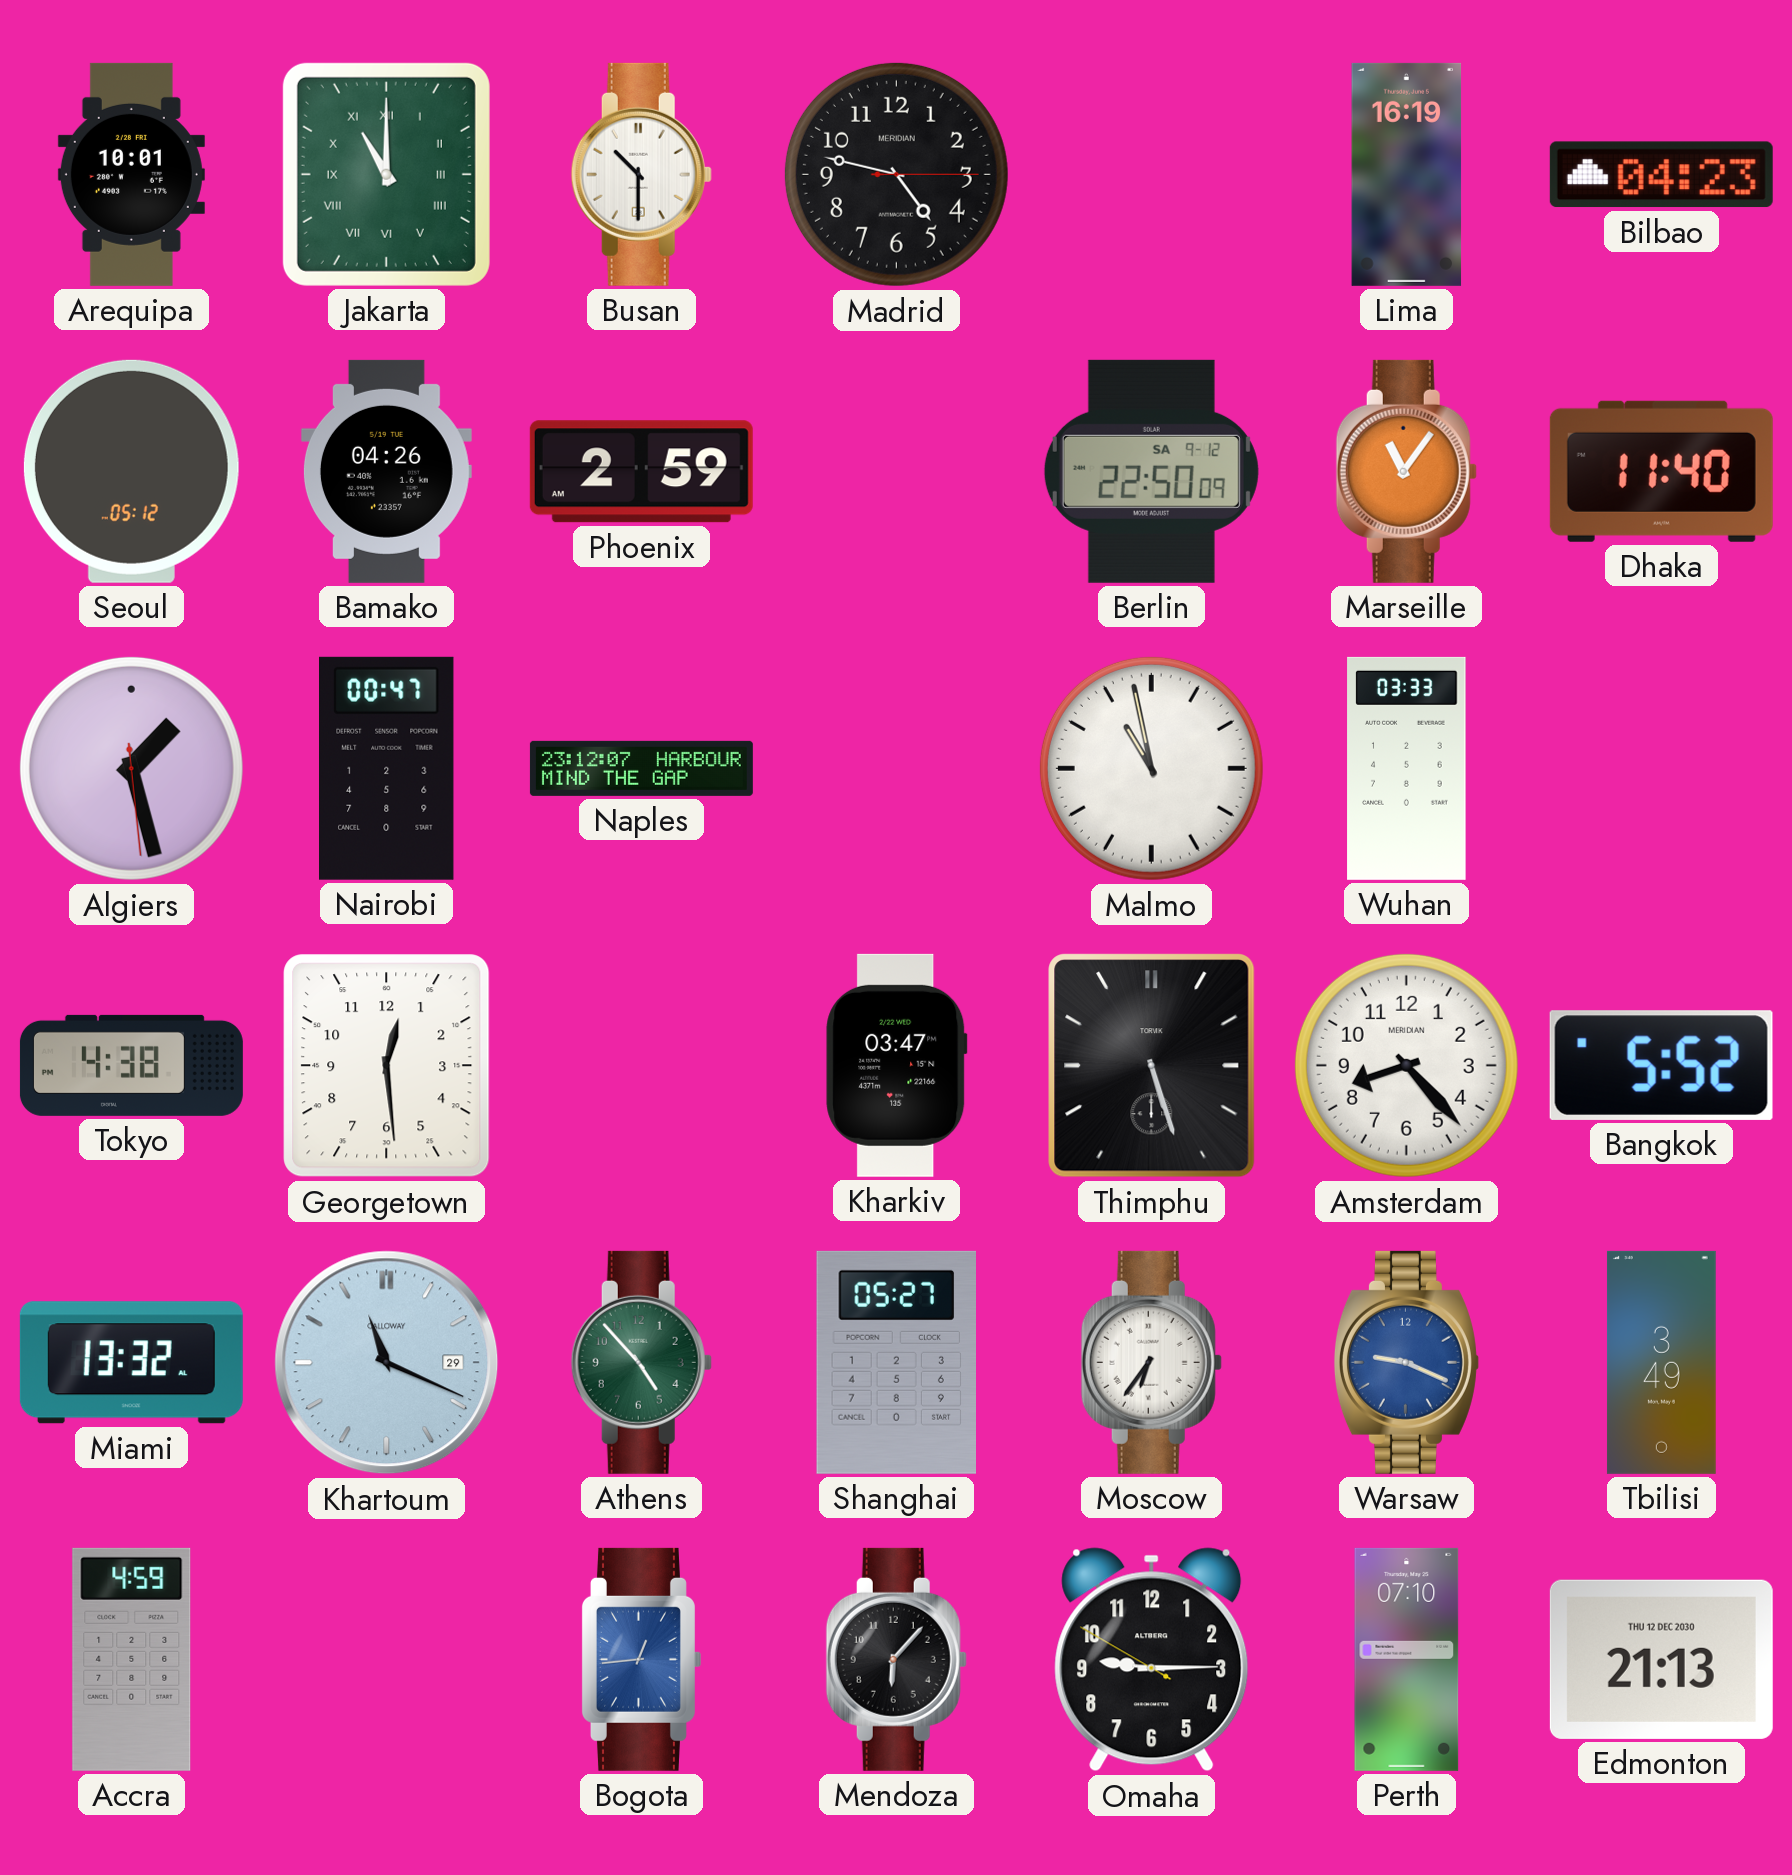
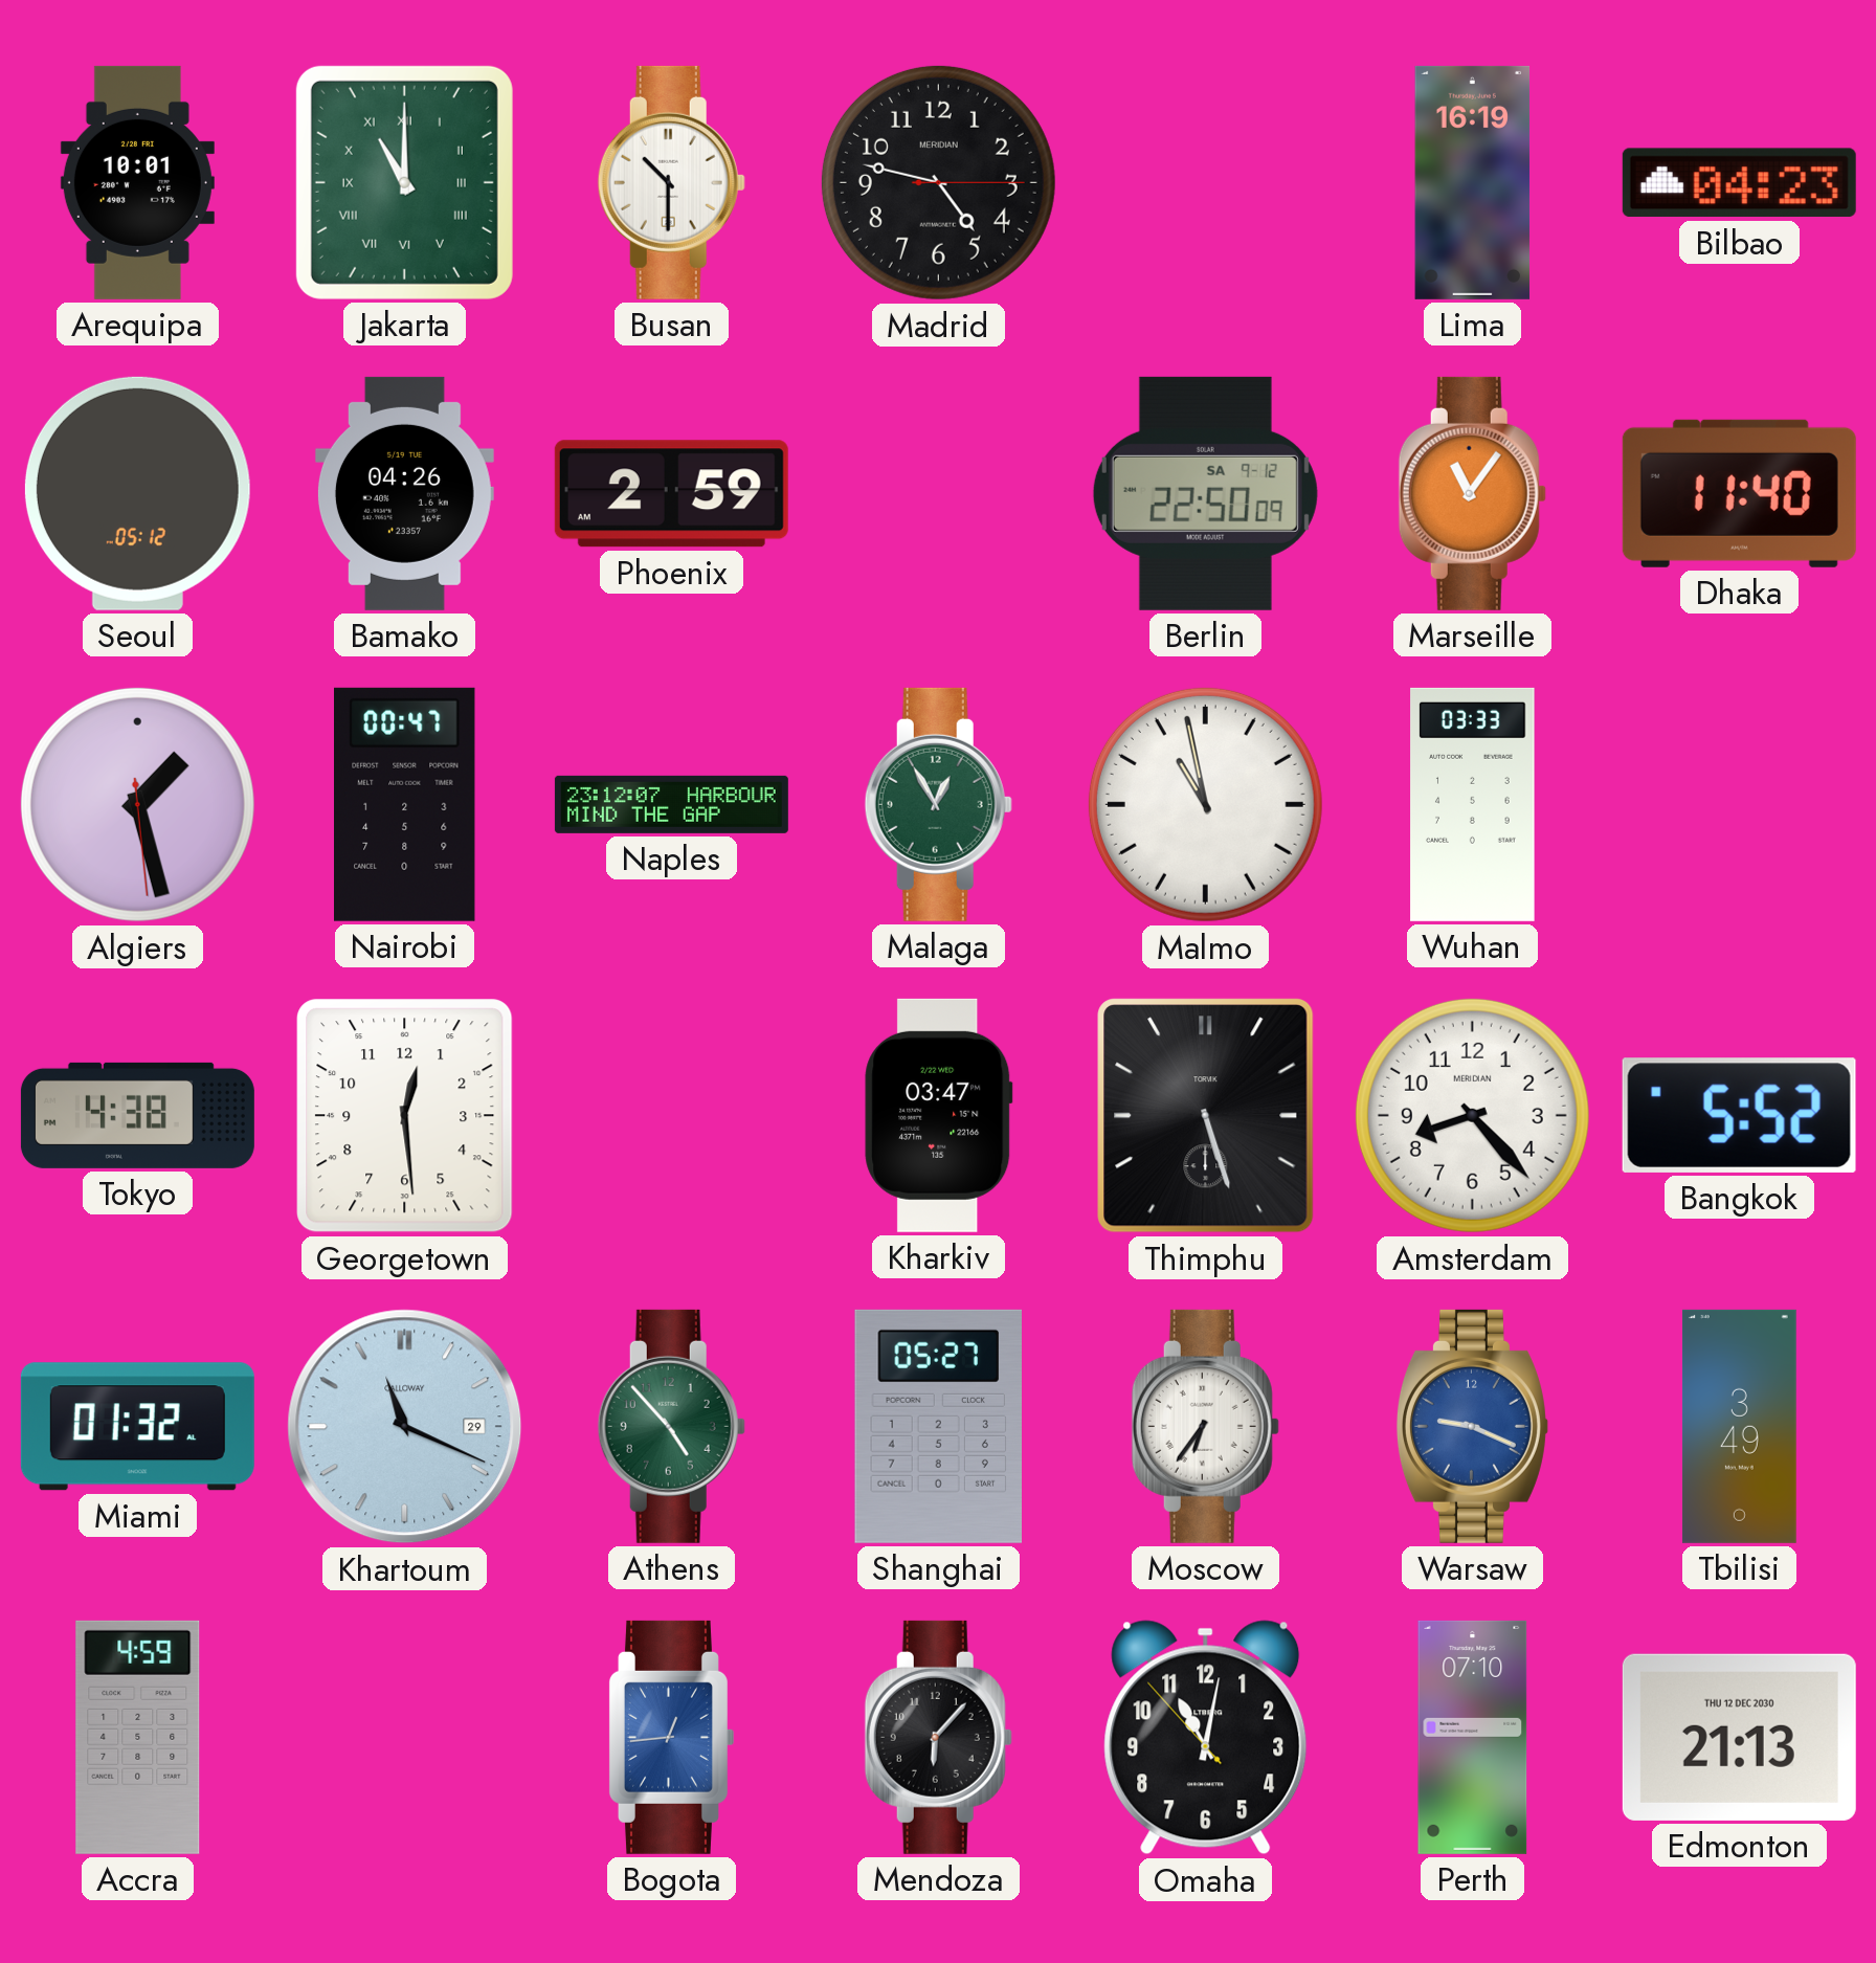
Malaga: none -> 12:55 (938, 804)
Miami: 13:32 -> 01:32 (137, 1427)
Omaha: 9:14 -> 11:01 (1206, 1738)
